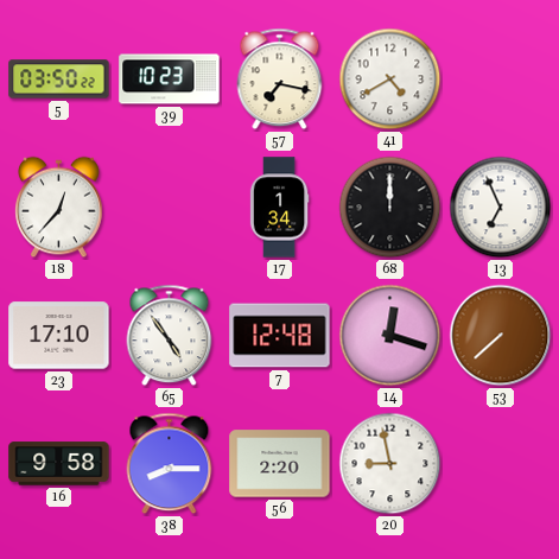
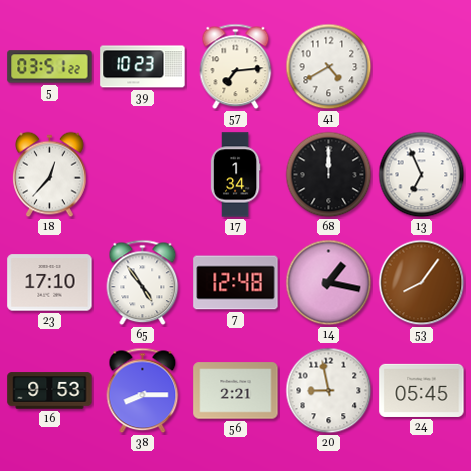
5: 03:50 -> 03:51 (50, 67)
57: 7:17 -> 7:14 (236, 67)
14: 12:18 -> 1:17 (329, 283)
53: 7:38 -> 8:06 (422, 283)
16: 9:58 -> 9:53 (50, 391)
56: 2:20 -> 2:21 (236, 391)
24: none -> 05:45 (422, 390)
